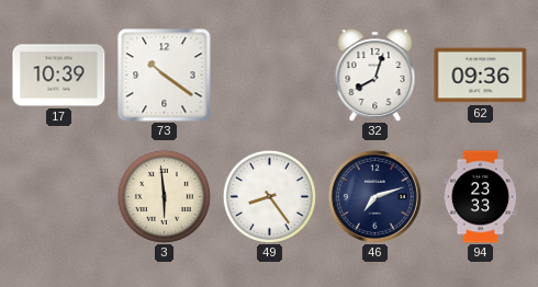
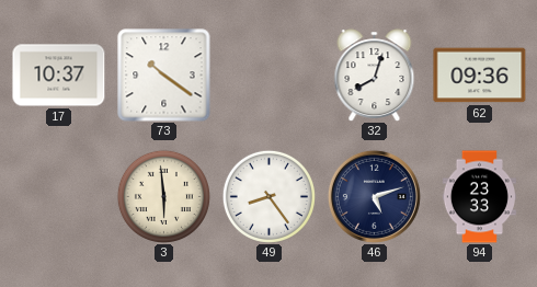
17: 10:39 -> 10:37 (59, 76)
46: 7:12 -> 5:12 (374, 196)
